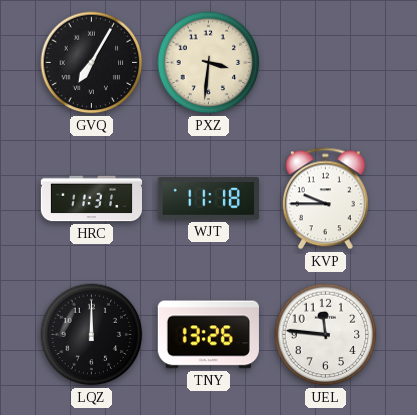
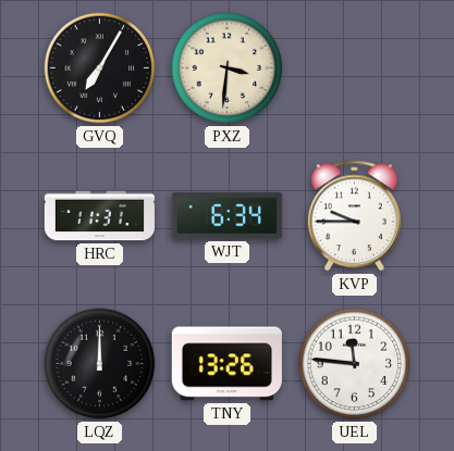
WJT: 11:18 -> 6:34 (226, 216)
